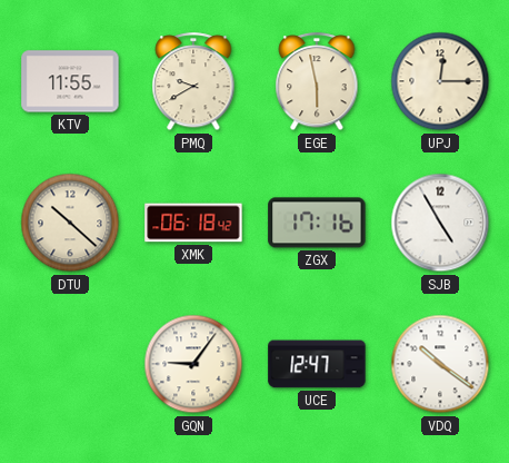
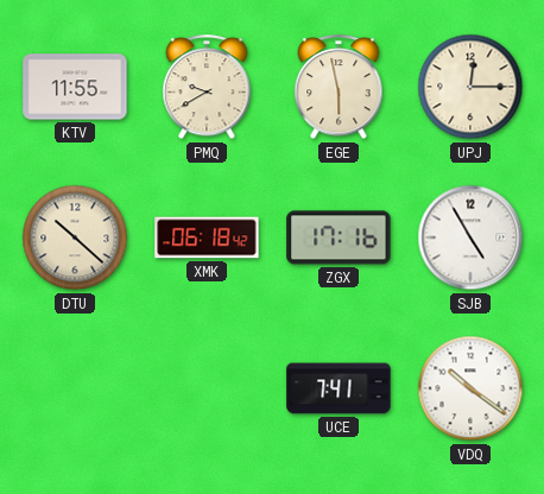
GQN: 9:06 -> none (193, 364)
UCE: 12:47 -> 7:41 (339, 388)
